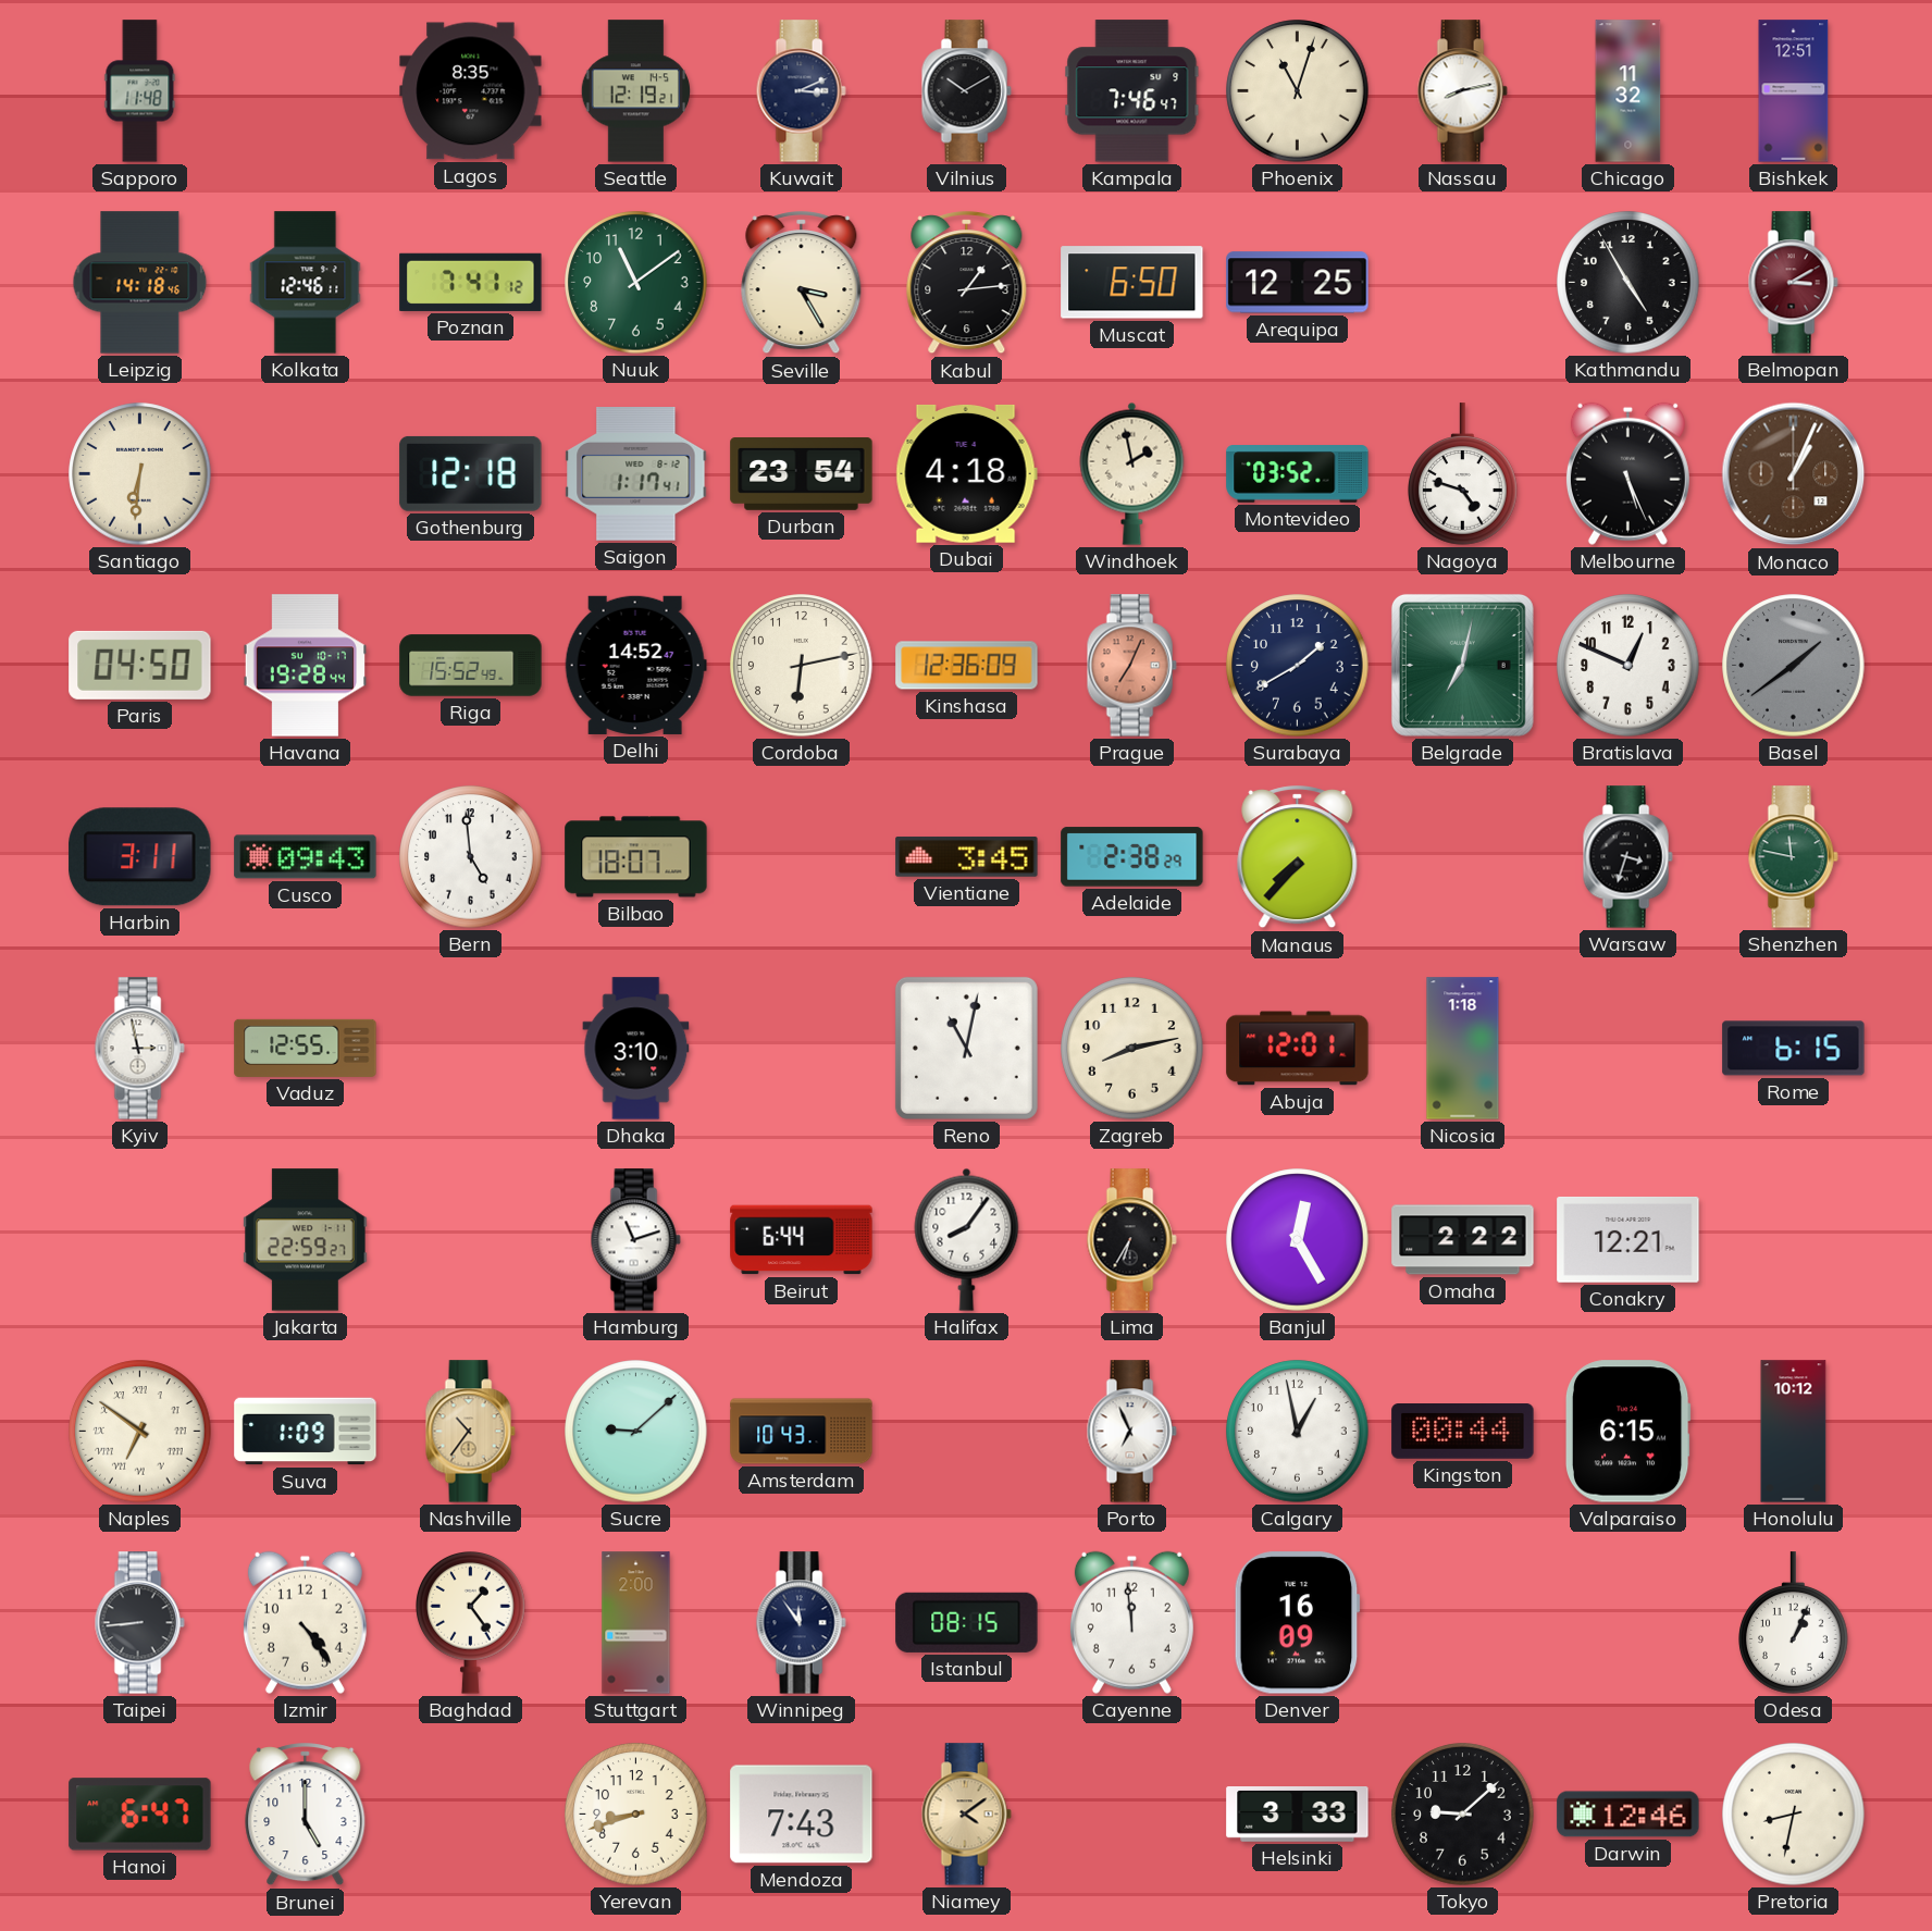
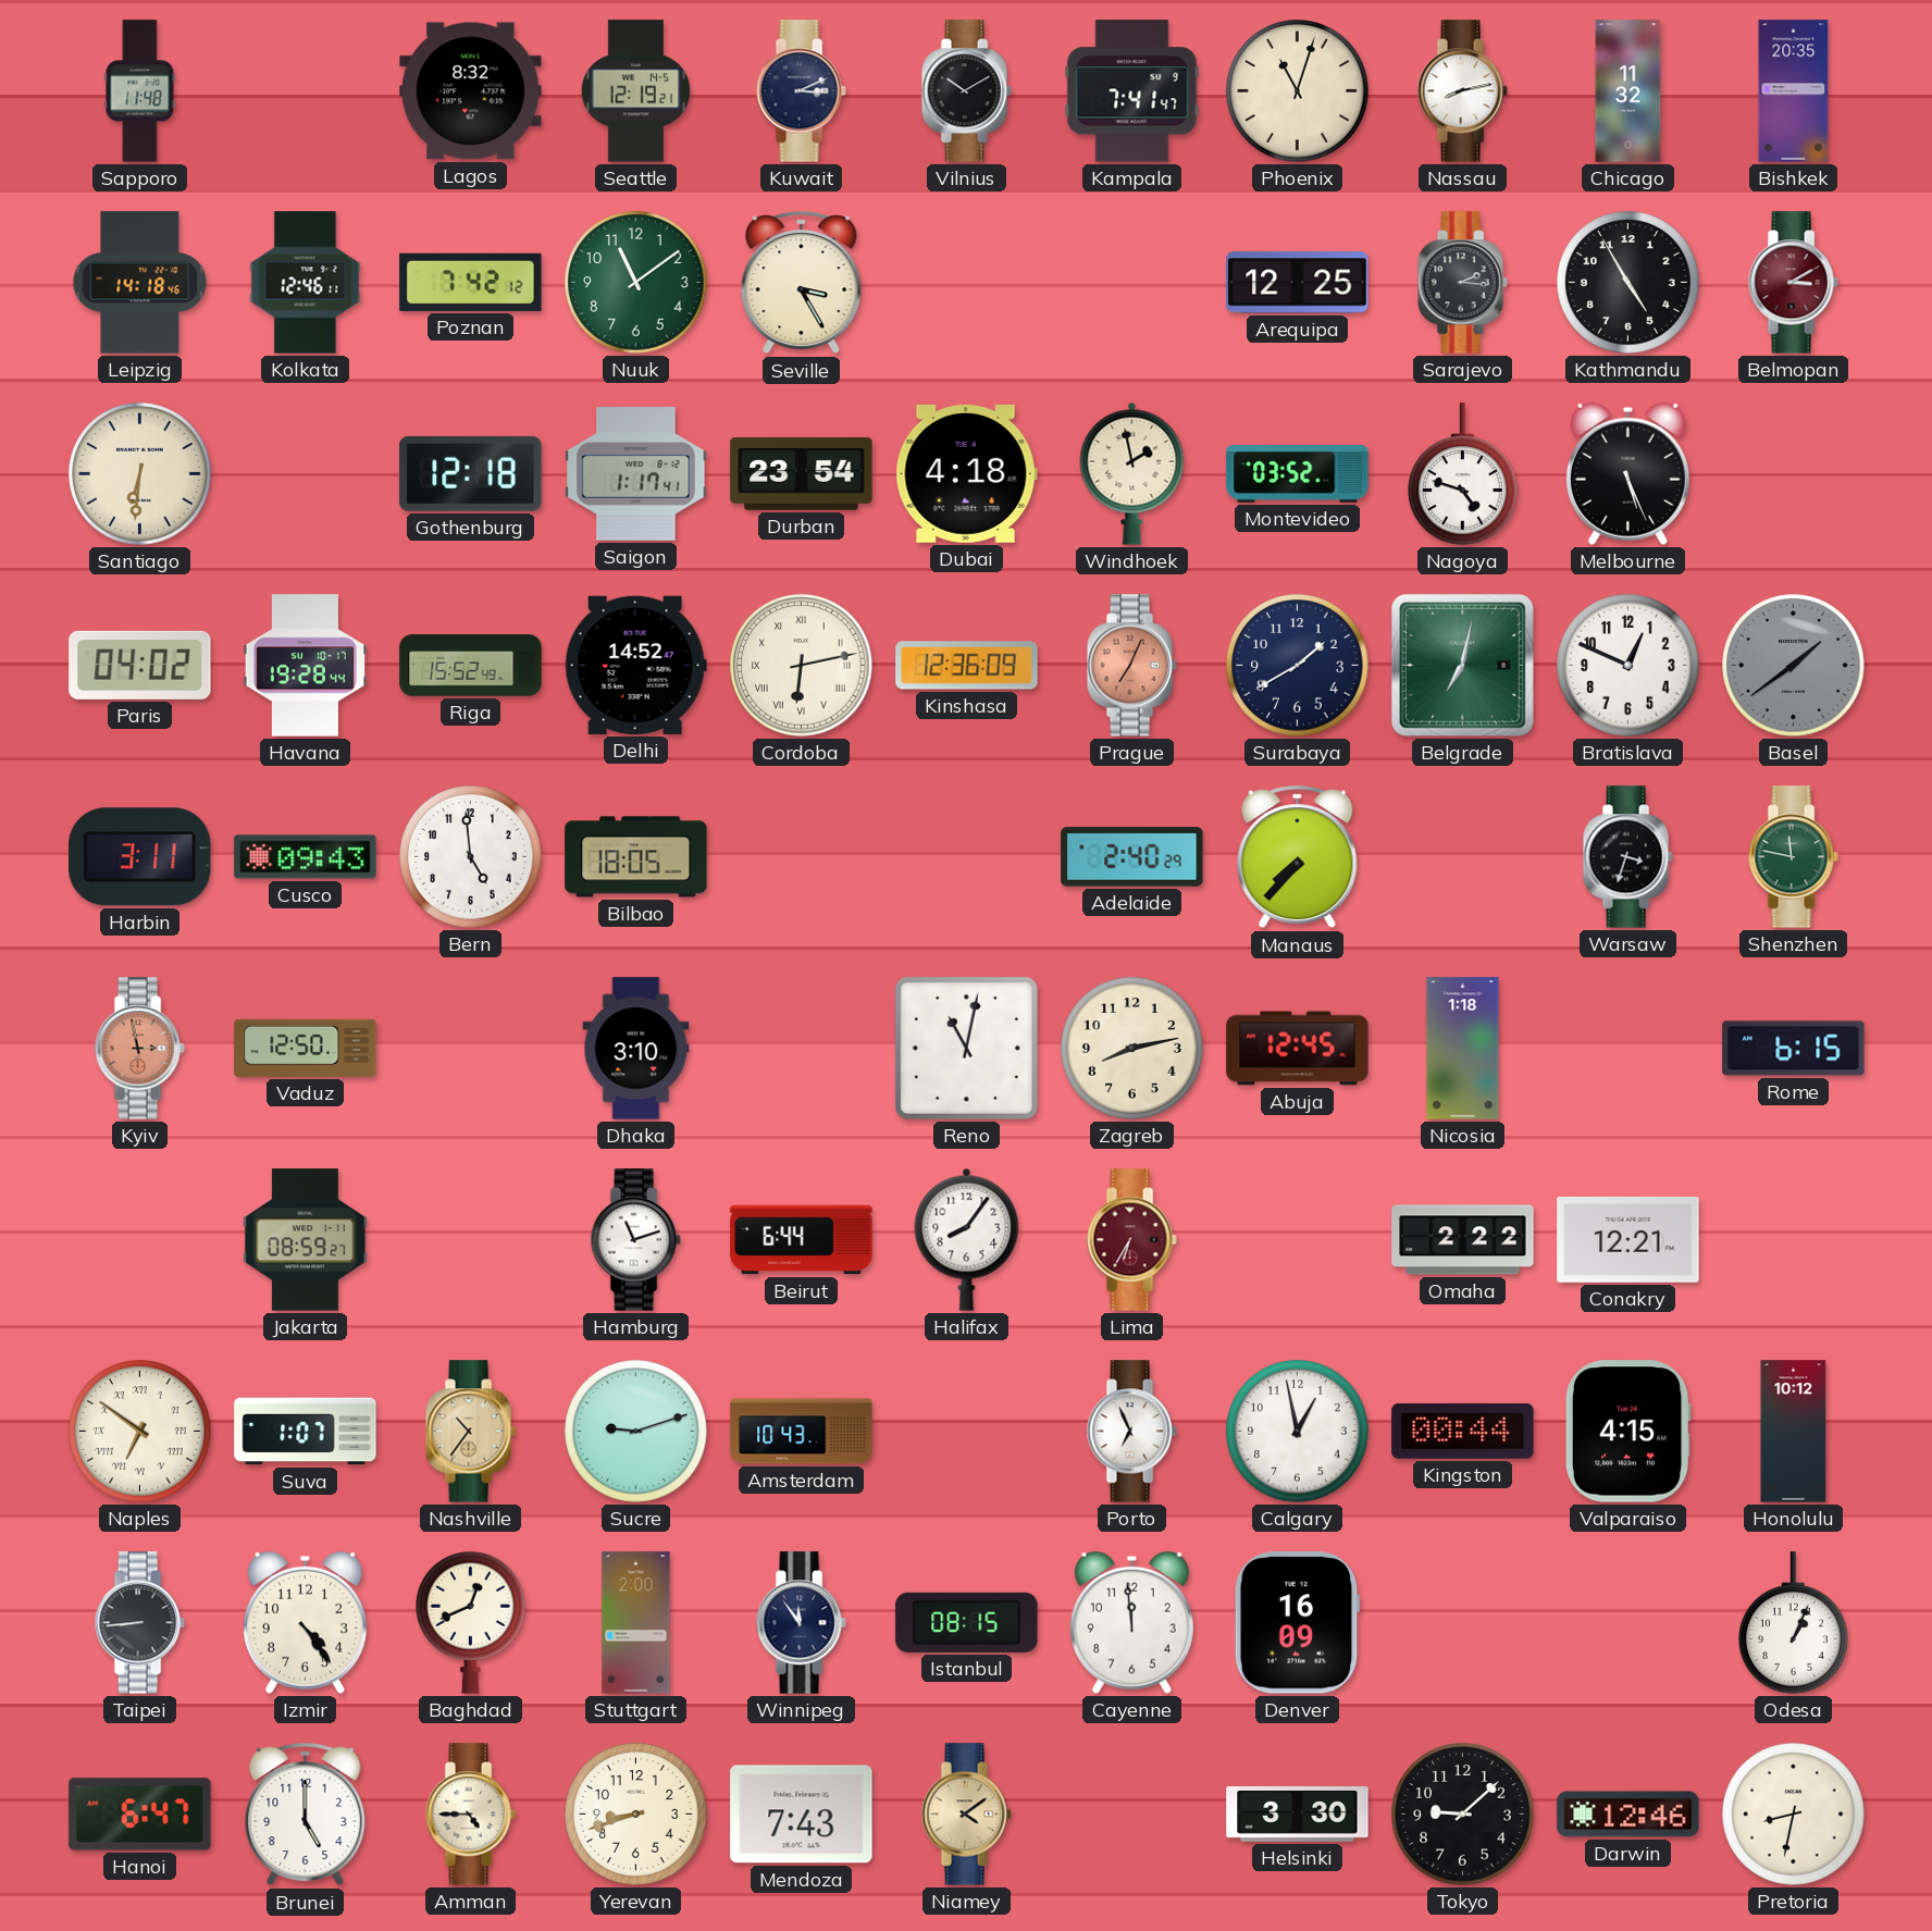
Lagos: 8:35 -> 8:32 (471, 91)
Kampala: 7:46 -> 7:41 (1132, 91)
Bishkek: 12:51 -> 20:35 (1794, 91)
Poznan: 7:41 -> 7:42 (471, 282)
Kabul: 1:14 -> none (967, 283)
Muscat: 6:50 -> none (1132, 283)
Sarajevo: none -> 2:16 (1462, 283)
Monaco: 1:04 -> none (1794, 474)
Paris: 04:50 -> 04:02 (140, 665)
Cordoba numerals: Arabic -> Roman (802, 666)
Bilbao: 18:07 -> 18:05 (636, 857)
Vientiane: 3:45 -> none (967, 856)
Adelaide: 2:38 -> 2:40 (1132, 857)
Kyiv dial: white -> salmon (139, 1049)
Vaduz: 12:55 -> 12:50 (306, 1048)
Abuja: 12:01 -> 12:45 (1298, 1049)
Jakarta: 22:59 -> 08:59 (306, 1240)
Lima dial: black -> burgundy (1131, 1240)
Banjul: 12:25 -> none (1298, 1240)
Suva: 1:09 -> 1:07 (306, 1432)
Sucre: 9:08 -> 9:12 (636, 1432)
Valparaiso: 6:15 -> 4:15 (1627, 1432)
Baghdad: 1:24 -> 12:41 (471, 1623)
Amman: none -> 4:45 (470, 1815)
Helsinki: 3:33 -> 3:30 (1298, 1815)
